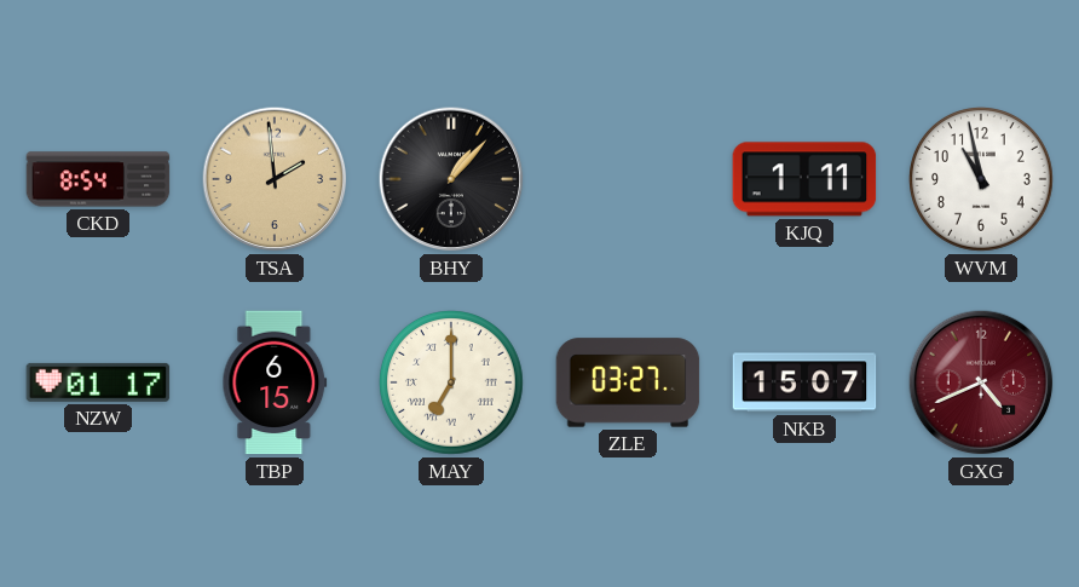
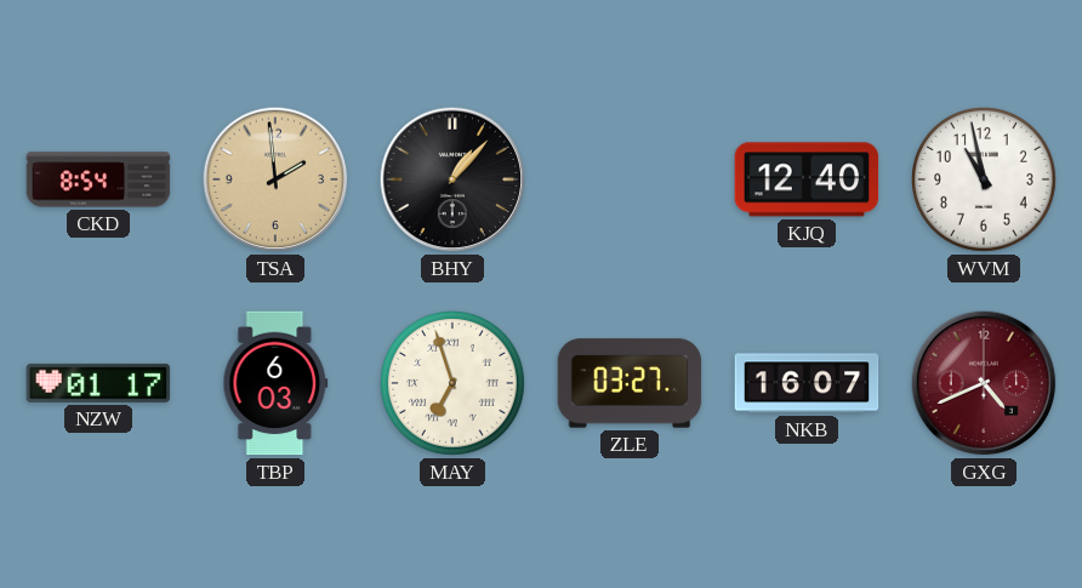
KJQ: 1:11 -> 12:40 (807, 179)
TBP: 6:15 -> 6:03 (275, 383)
MAY: 7:00 -> 6:57 (454, 384)
NKB: 15:07 -> 16:07 (807, 383)
